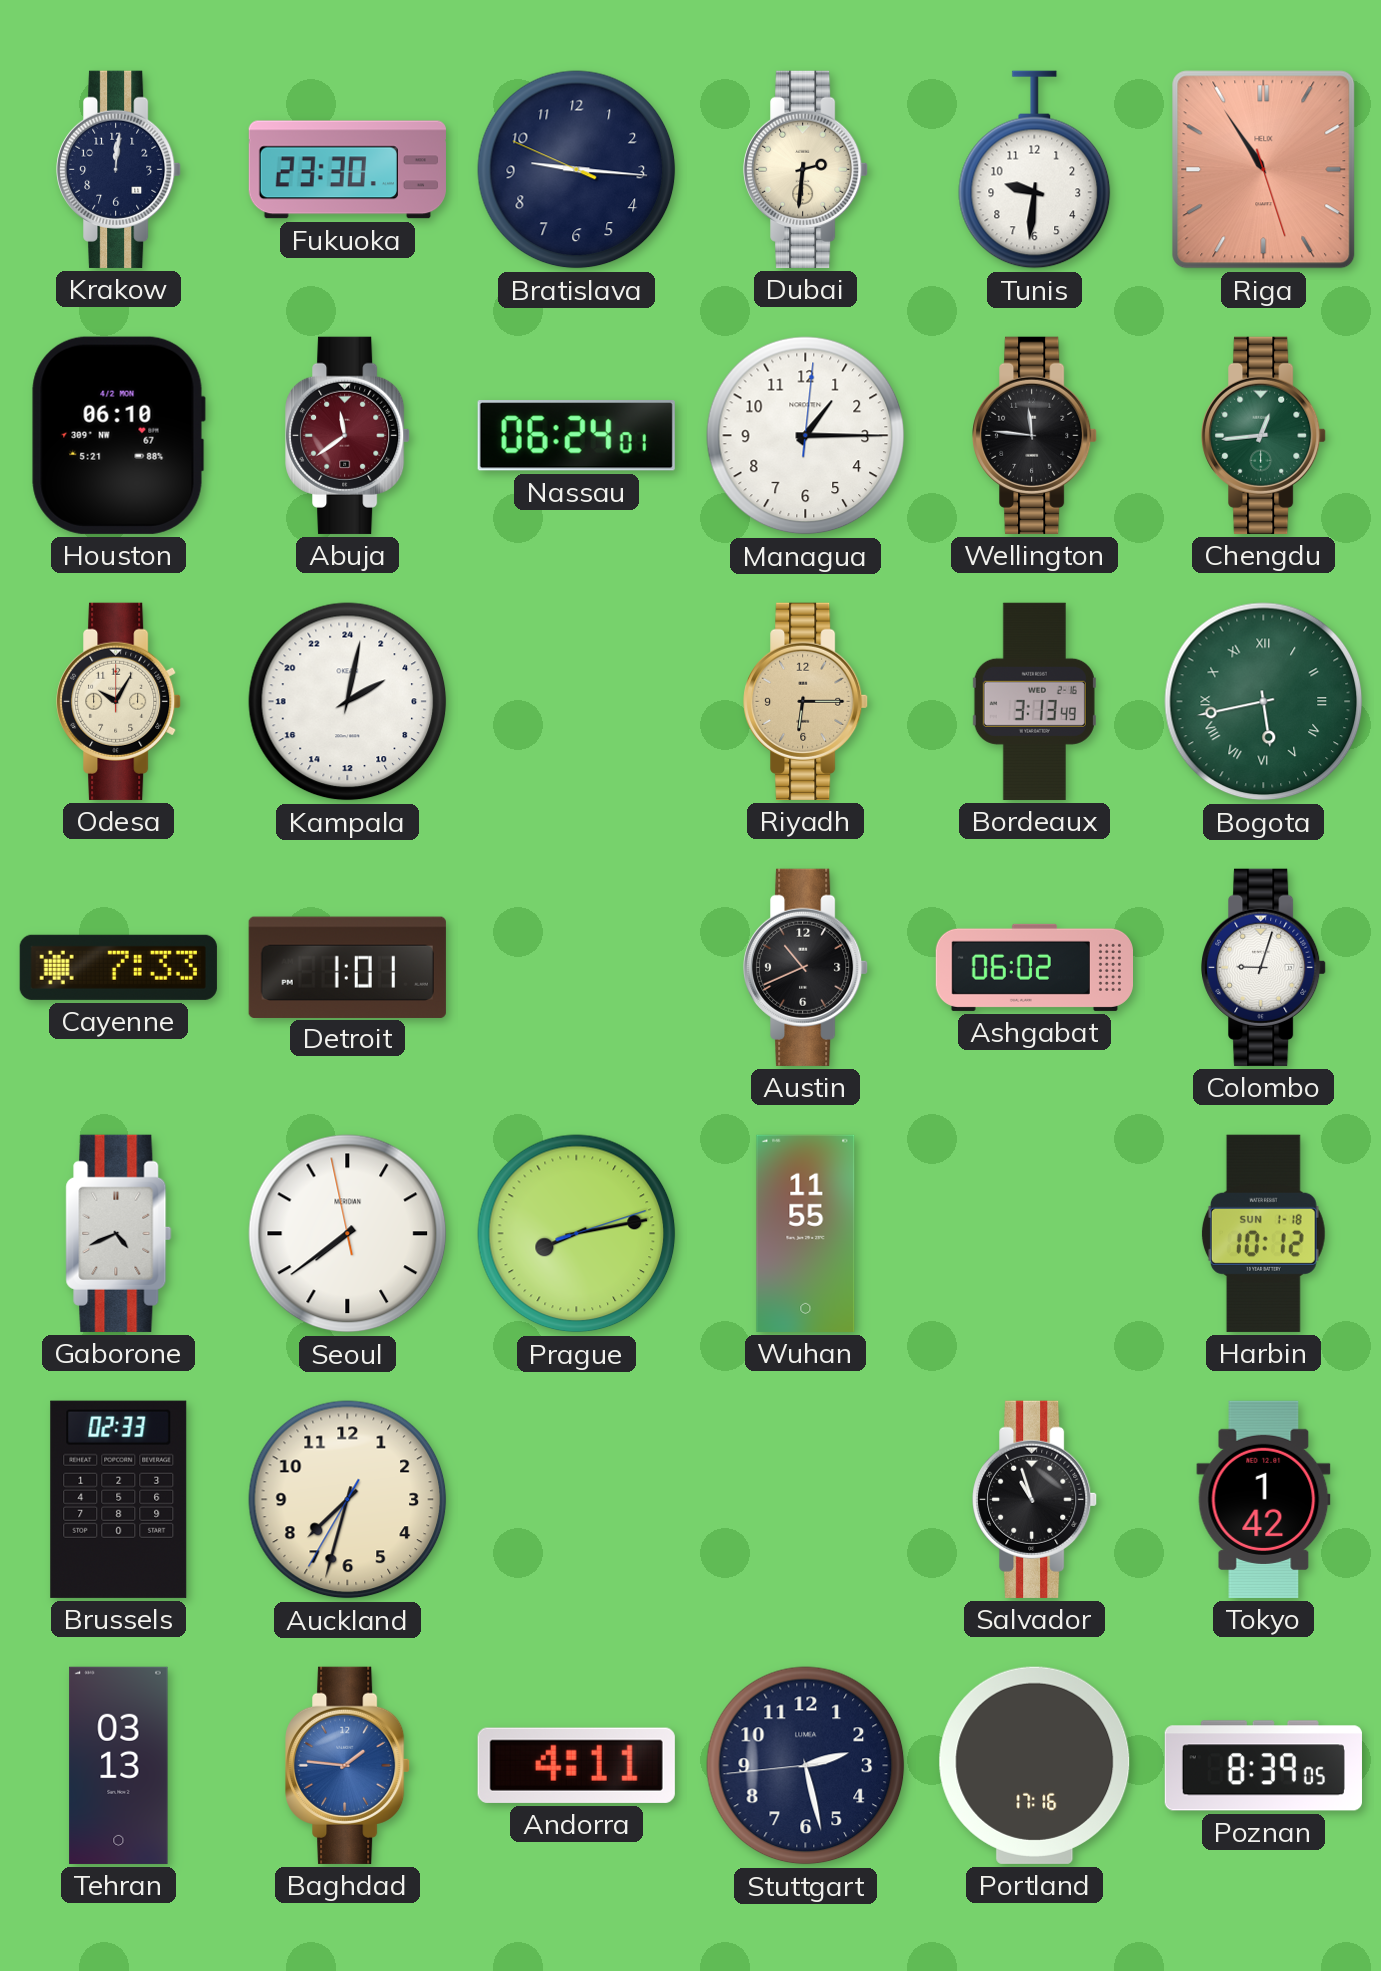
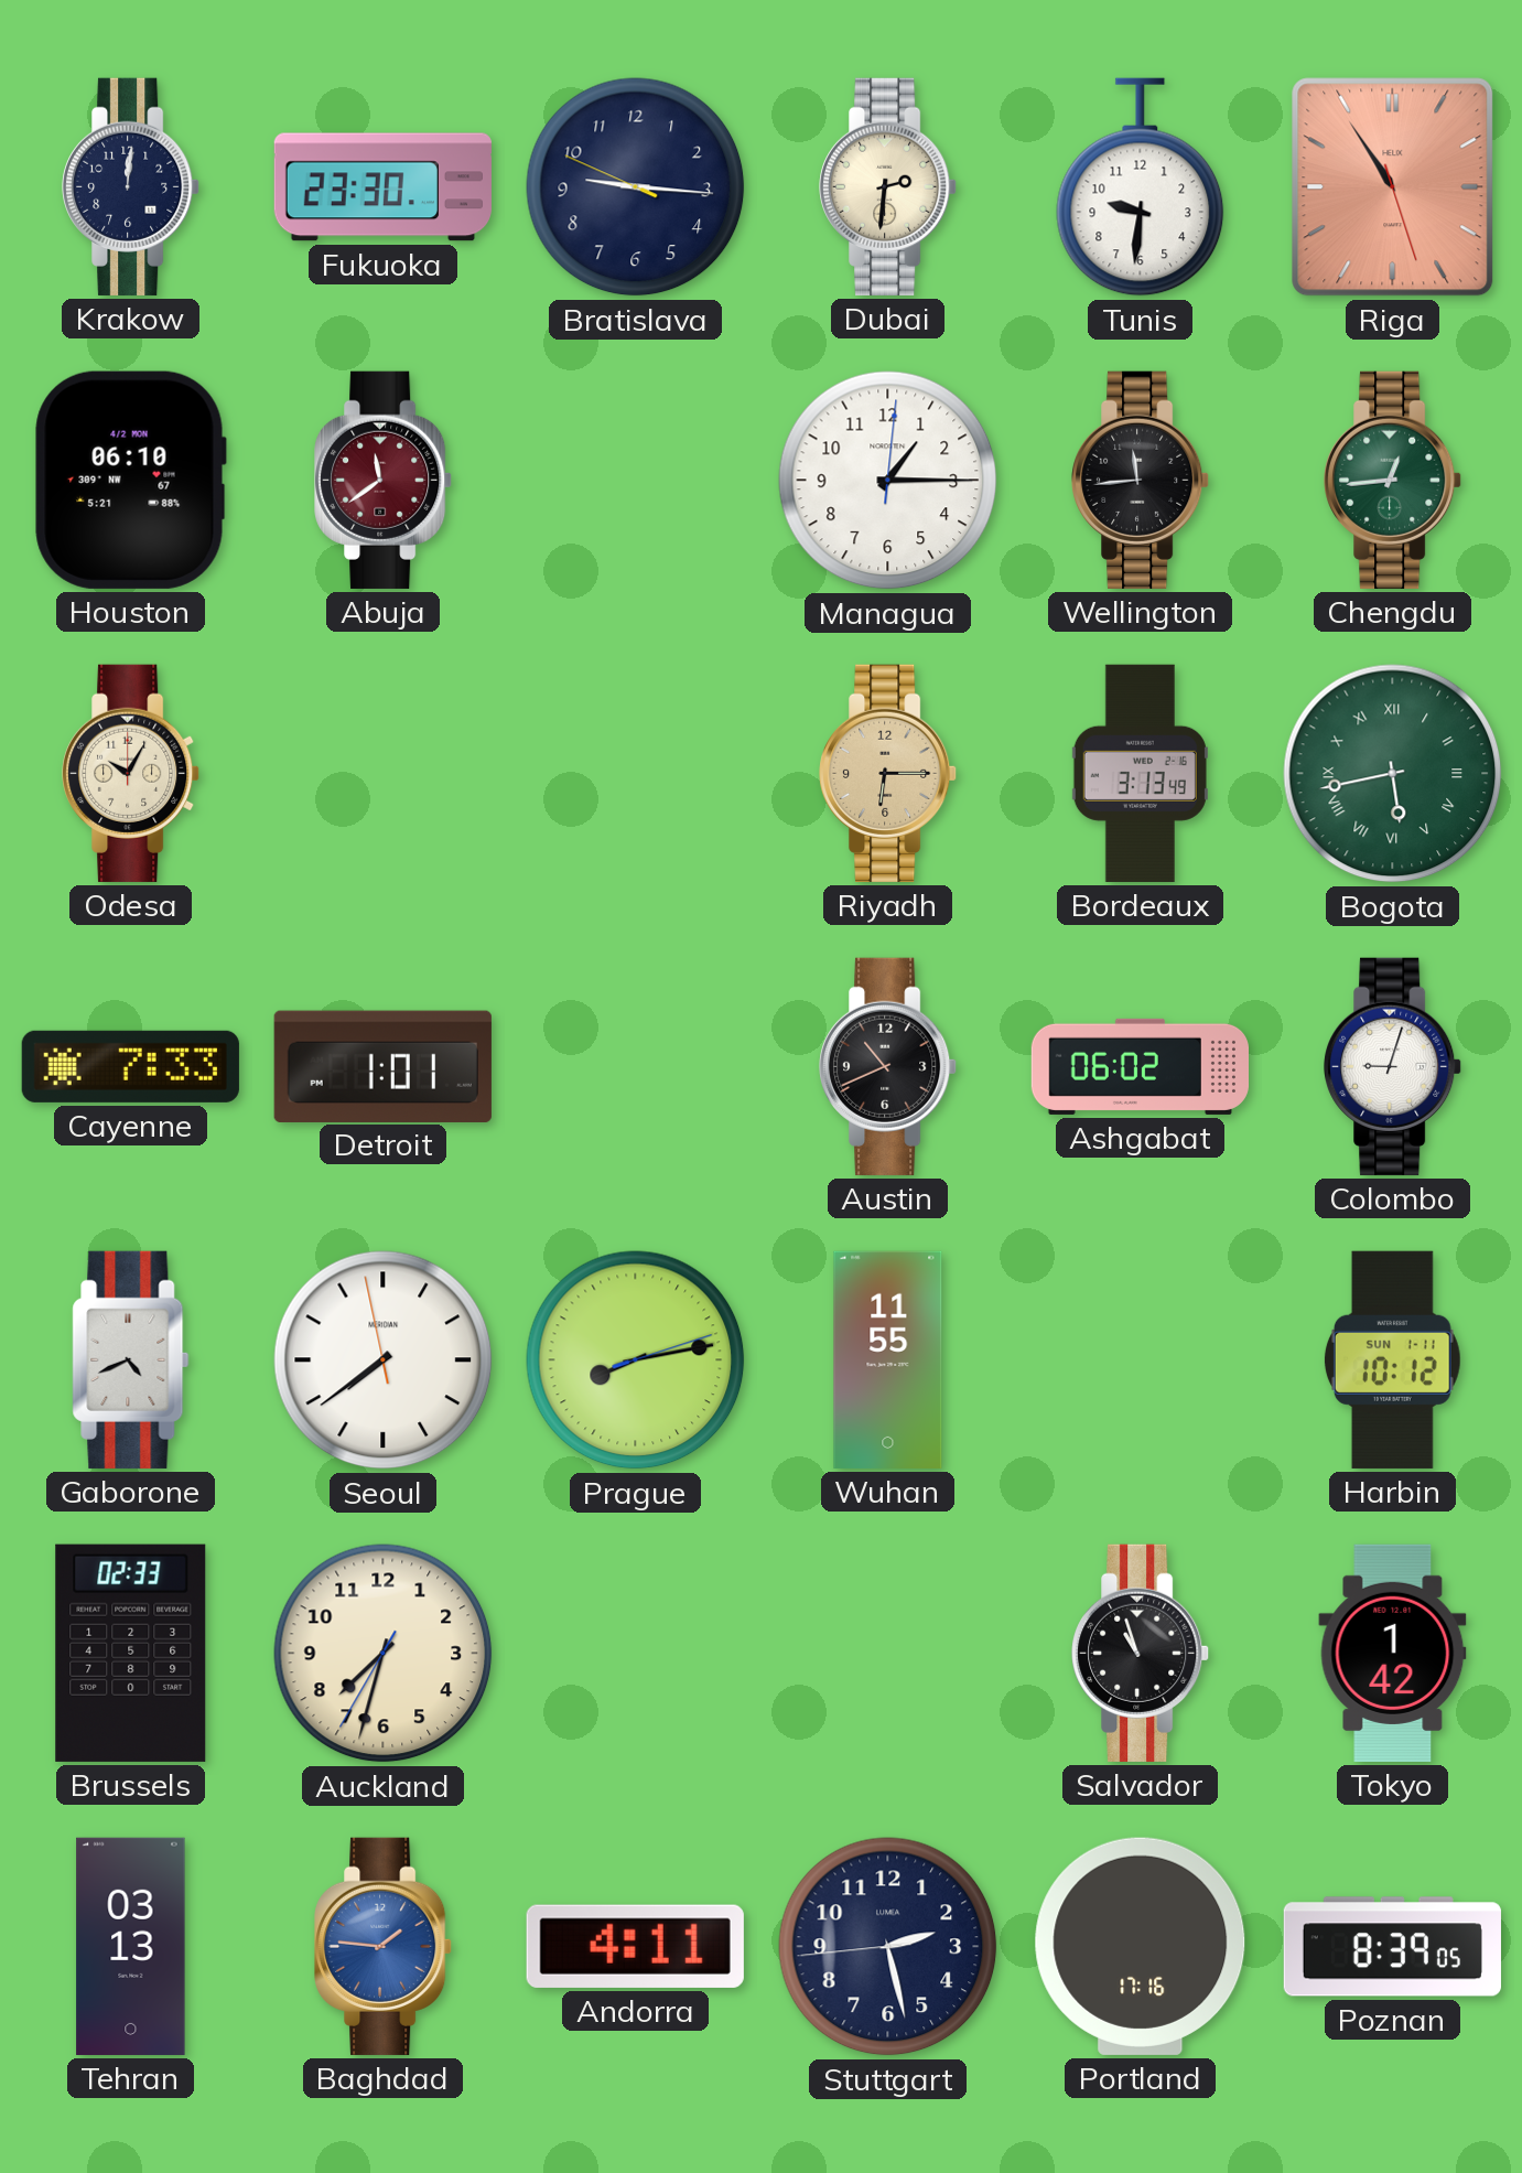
Nassau: 06:24 -> none (576, 436)
Wellington: 11:46 -> 11:44 (1141, 480)
Kampala: 4:02 -> none (348, 702)
Harbin date: SUN 1-18 -> SUN 1-11 (1392, 1359)
